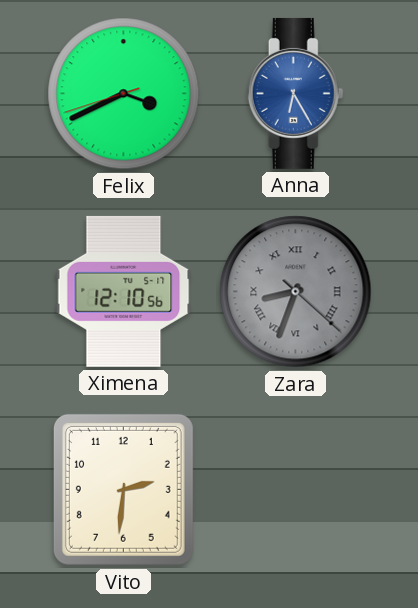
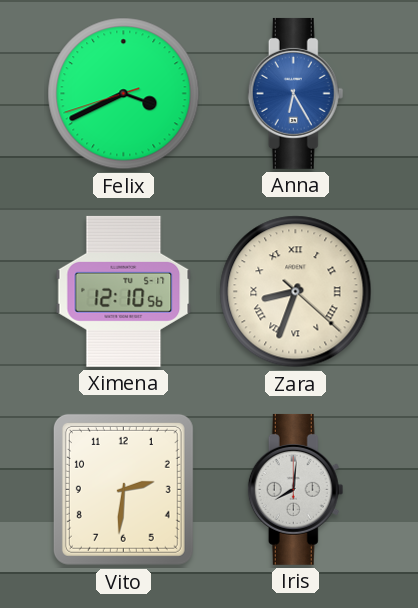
Zara dial: grey -> cream (296, 292)
Iris: none -> 8:01 (296, 489)
